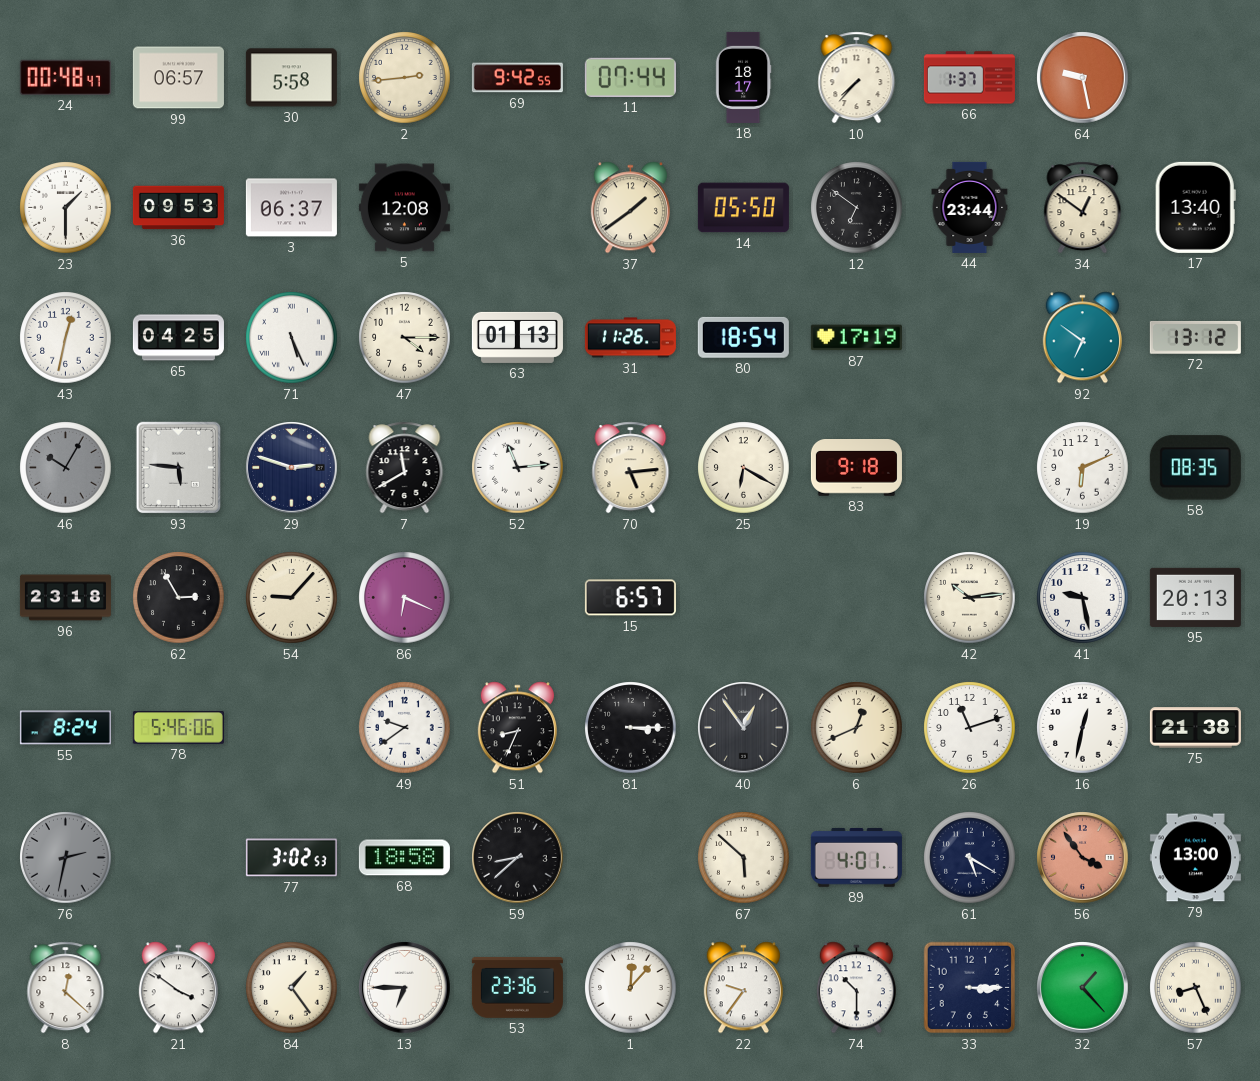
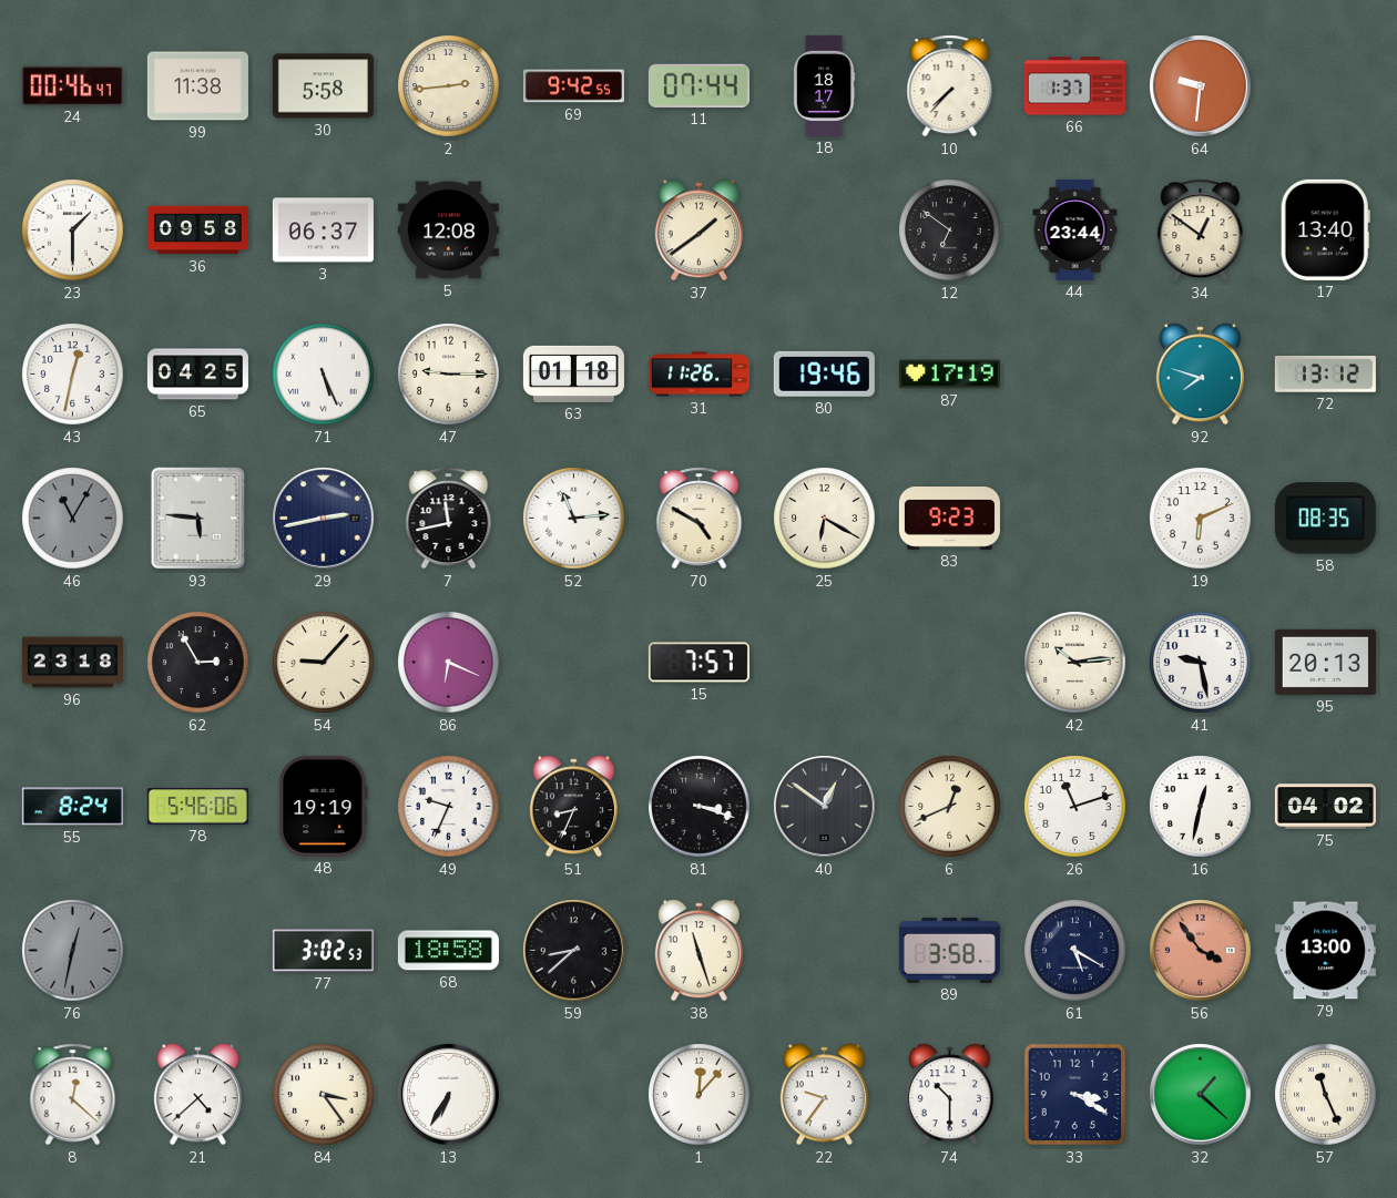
24: 00:48 -> 00:46 (72, 85)
99: 06:57 -> 11:38 (197, 86)
64: 9:28 -> 9:31 (1201, 86)
36: 09:53 -> 09:58 (197, 231)
14: 05:50 -> none (743, 208)
47: 4:15 -> 9:15 (449, 375)
63: 01:13 -> 01:18 (573, 373)
80: 18:54 -> 19:46 (824, 373)
92: 6:51 -> 7:48 (1200, 375)
46: 10:05 -> 11:05 (73, 519)
29: 2:48 -> 2:43 (324, 519)
7: 11:40 -> 11:43 (449, 519)
70: 5:14 -> 4:50 (700, 519)
83: 9:18 -> 9:23 (949, 519)
15: 6:57 -> 7:57 (698, 663)
48: none -> 19:19 (324, 806)
49: 9:39 -> 9:34 (449, 807)
81: 3:15 -> 3:18 (700, 807)
40: 12:54 -> 12:51 (825, 807)
75: 21:38 -> 04:02 (1325, 807)
76: 2:32 -> 12:32 (73, 951)
38: none -> 11:27 (698, 951)
67: 5:52 -> none (744, 858)
89: 4:01 -> 3:58 (949, 950)
21: 3:51 -> 4:38 (197, 1095)
84: 1:24 -> 3:24 (324, 1095)
13: 6:45 -> 6:35 (449, 1095)
53: 23:36 -> none (517, 988)
33: 3:15 -> 3:20 (1075, 1095)
32: 1:23 -> 1:22 (1201, 1095)
57: 8:26 -> 11:26 (1326, 1095)
